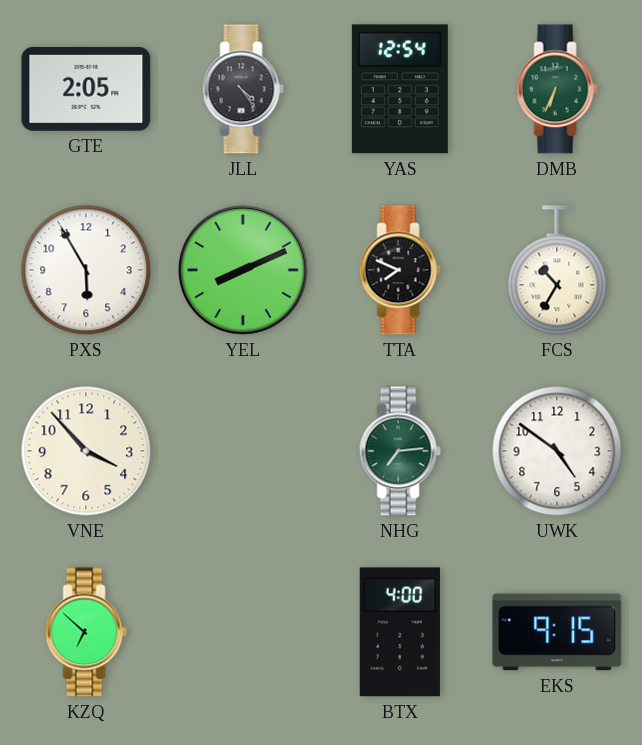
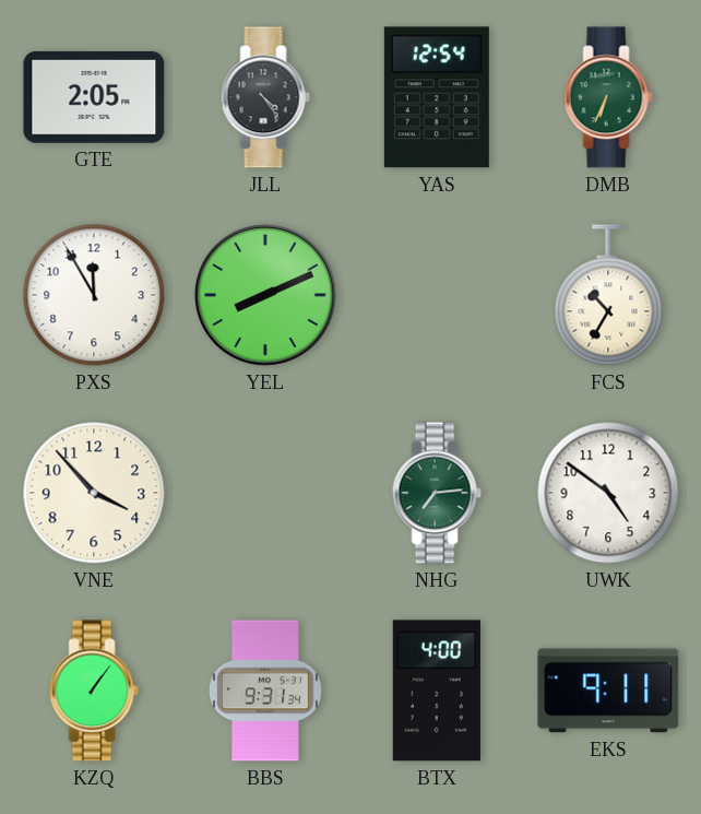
PXS: 5:55 -> 11:55 (94, 295)
TTA: 7:49 -> none (400, 270)
KZQ: 6:52 -> 1:06 (94, 691)
BBS: none -> 9:31 (265, 691)
EKS: 9:15 -> 9:11 (608, 691)
